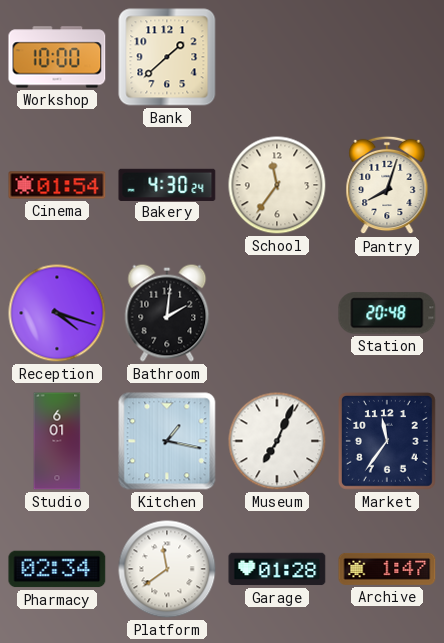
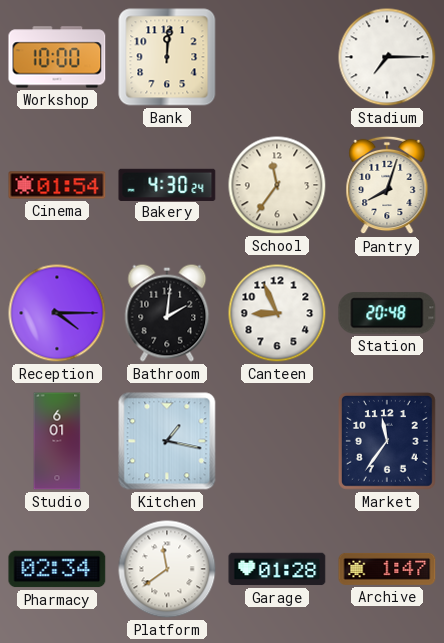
Bank: 1:38 -> 12:01 (167, 57)
Stadium: none -> 7:15 (387, 57)
Reception: 4:18 -> 4:15 (57, 313)
Canteen: none -> 8:56 (277, 313)
Museum: 7:04 -> none (277, 441)
